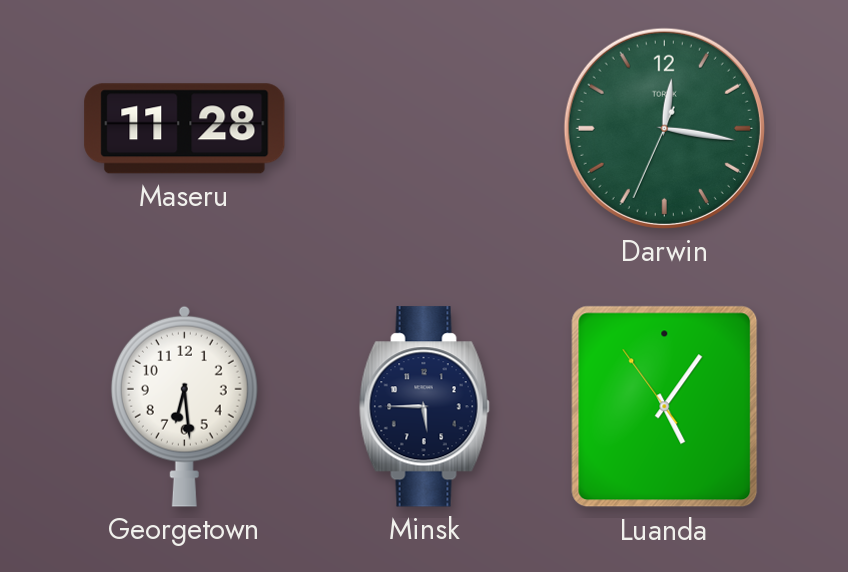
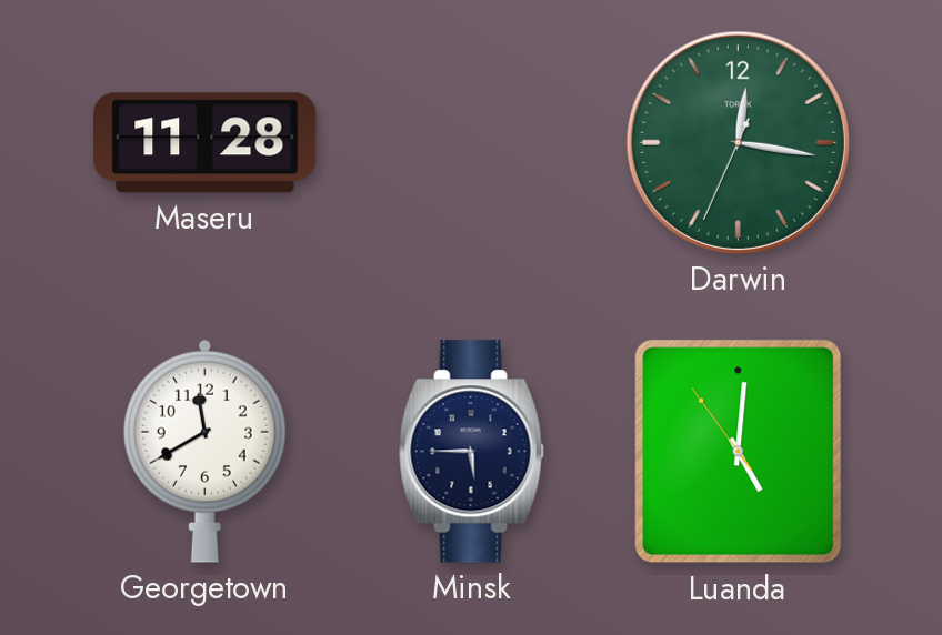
Georgetown: 6:29 -> 11:40 (204, 451)
Luanda: 5:05 -> 5:00 (739, 452)
